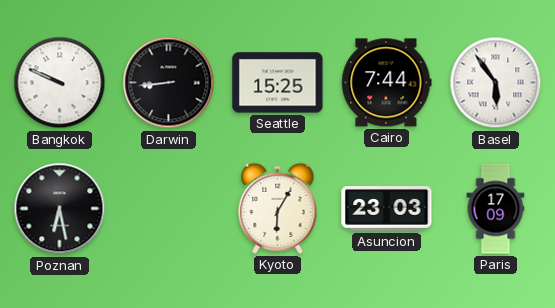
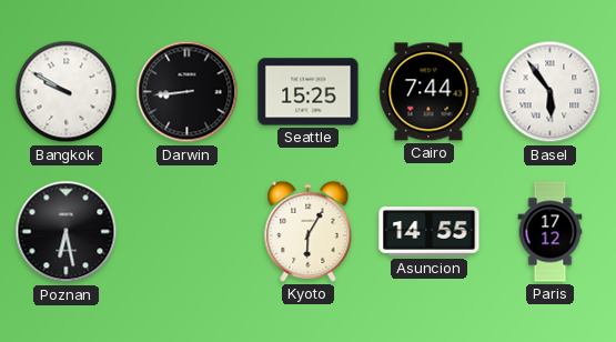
Bangkok: 9:49 -> 9:50 (67, 92)
Asuncion: 23:03 -> 14:55 (430, 232)
Paris: 17:09 -> 17:12 (551, 232)
